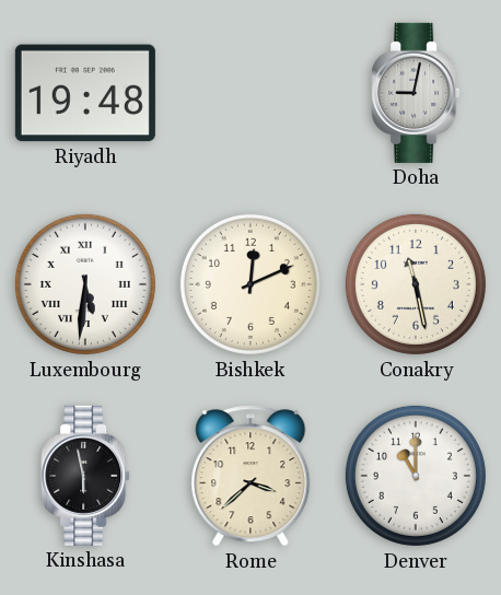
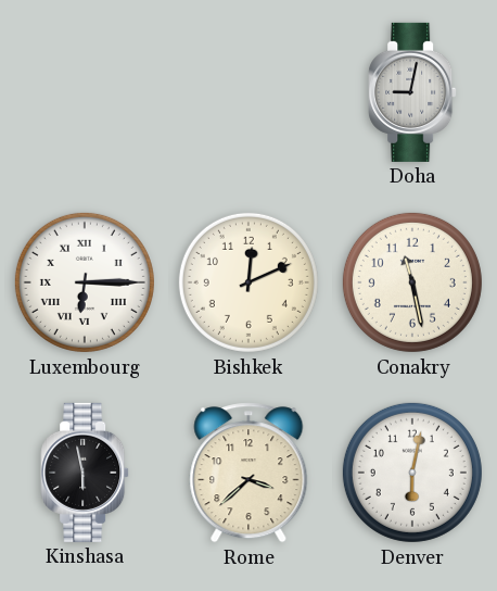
Riyadh: 19:48 -> none (85, 93)
Luxembourg: 5:31 -> 6:15 (85, 282)
Denver: 11:00 -> 6:02 (412, 473)
